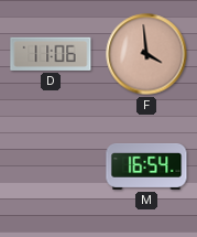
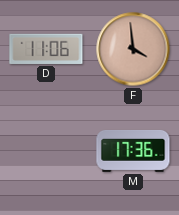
M: 16:54 -> 17:36 (133, 151)
